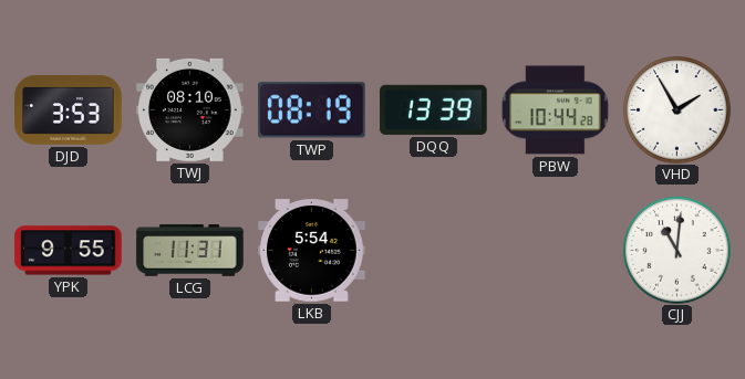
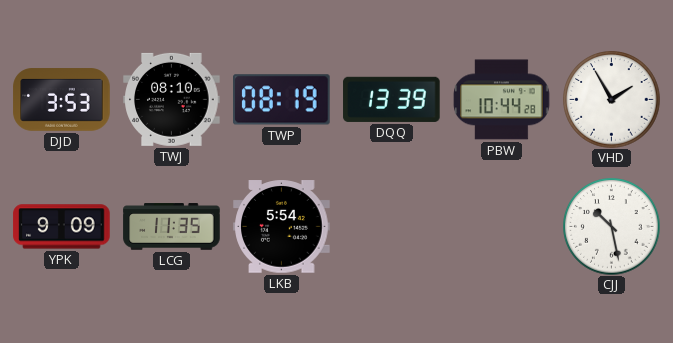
YPK: 9:55 -> 9:09 (62, 227)
LCG: 11:31 -> 11:35 (172, 227)
CJJ: 11:01 -> 10:28 (612, 227)
